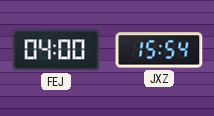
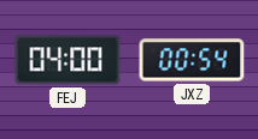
JXZ: 15:54 -> 00:54 (192, 60)
